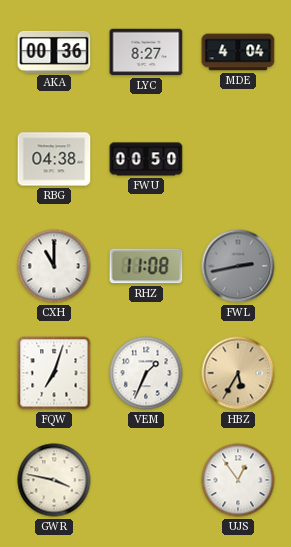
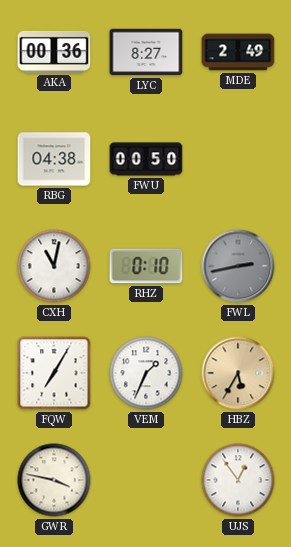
MDE: 4:04 -> 2:49 (238, 52)
CXH: 11:00 -> 11:02 (54, 266)
RHZ: 11:08 -> 0:10 (146, 266)
FQW: 7:03 -> 7:05 (54, 373)
